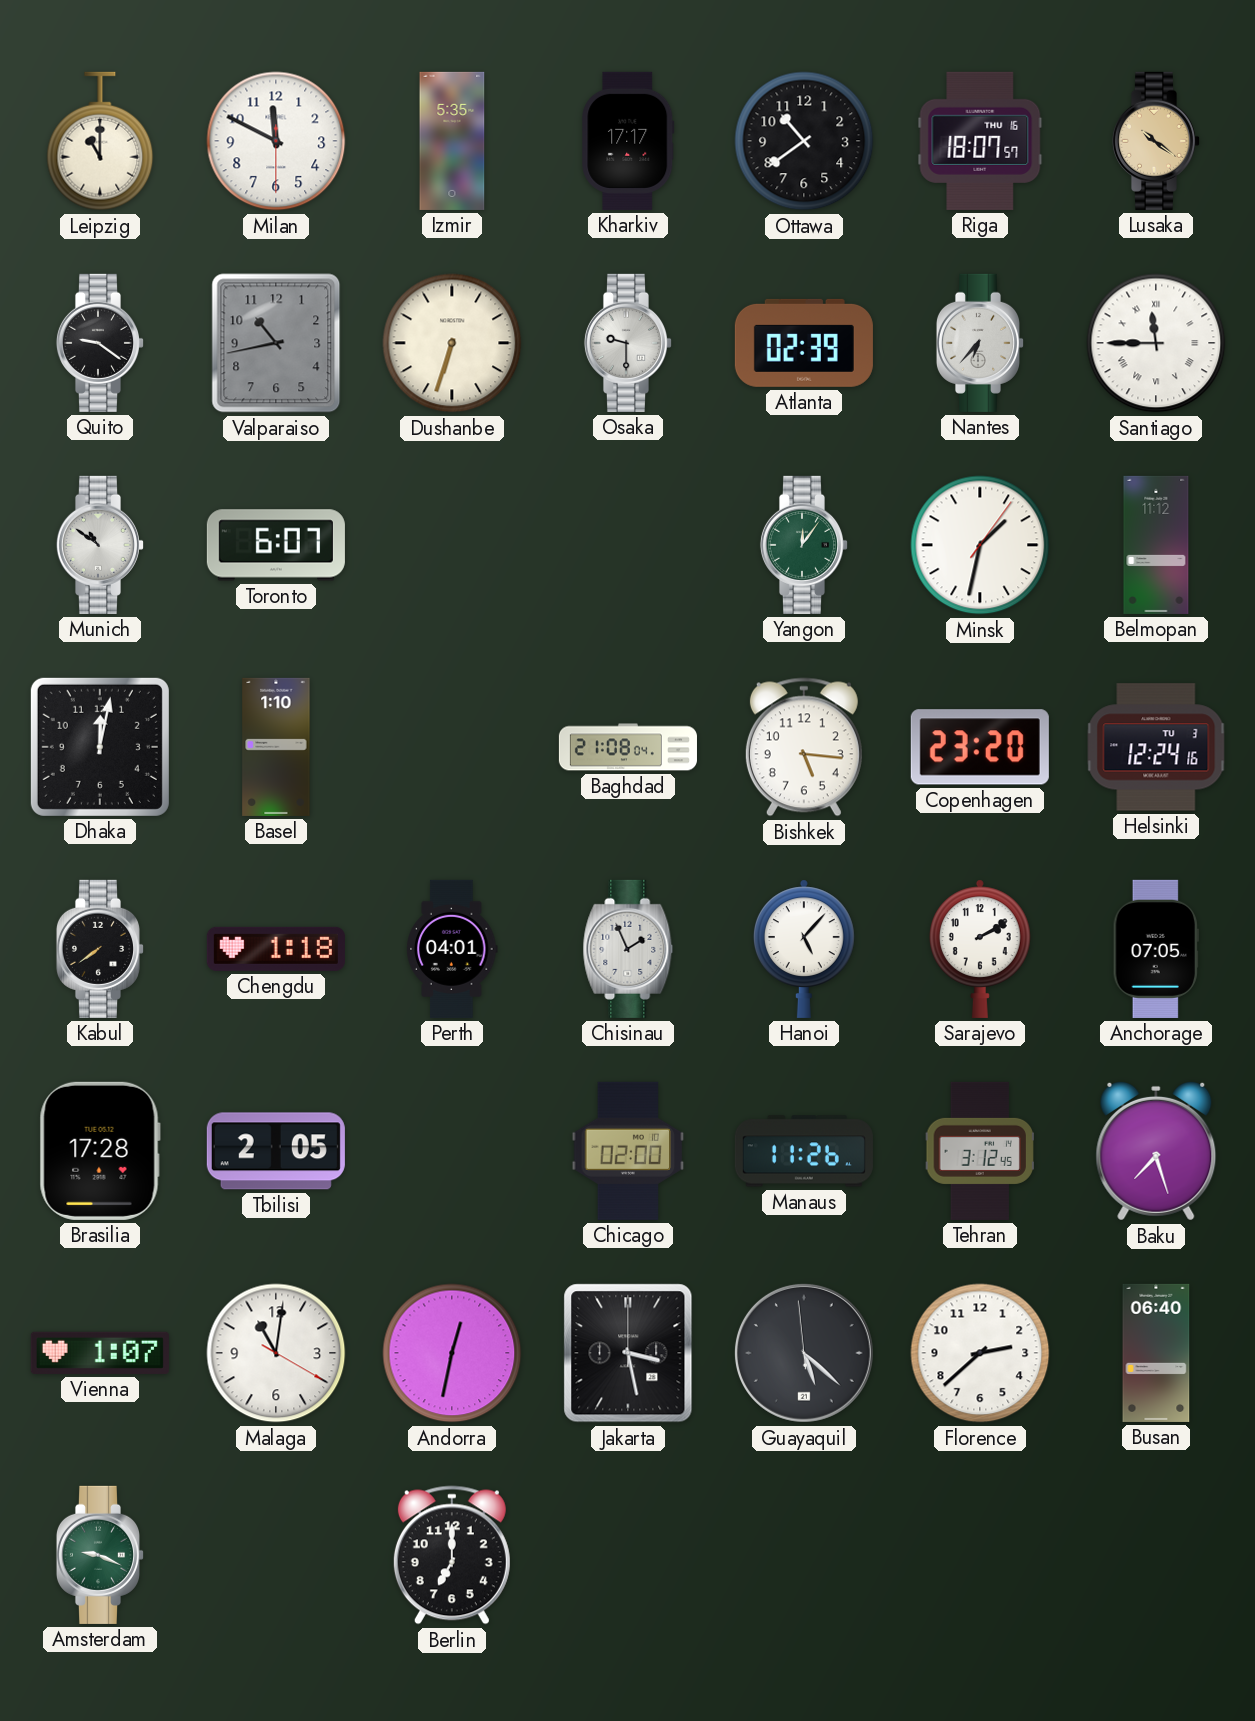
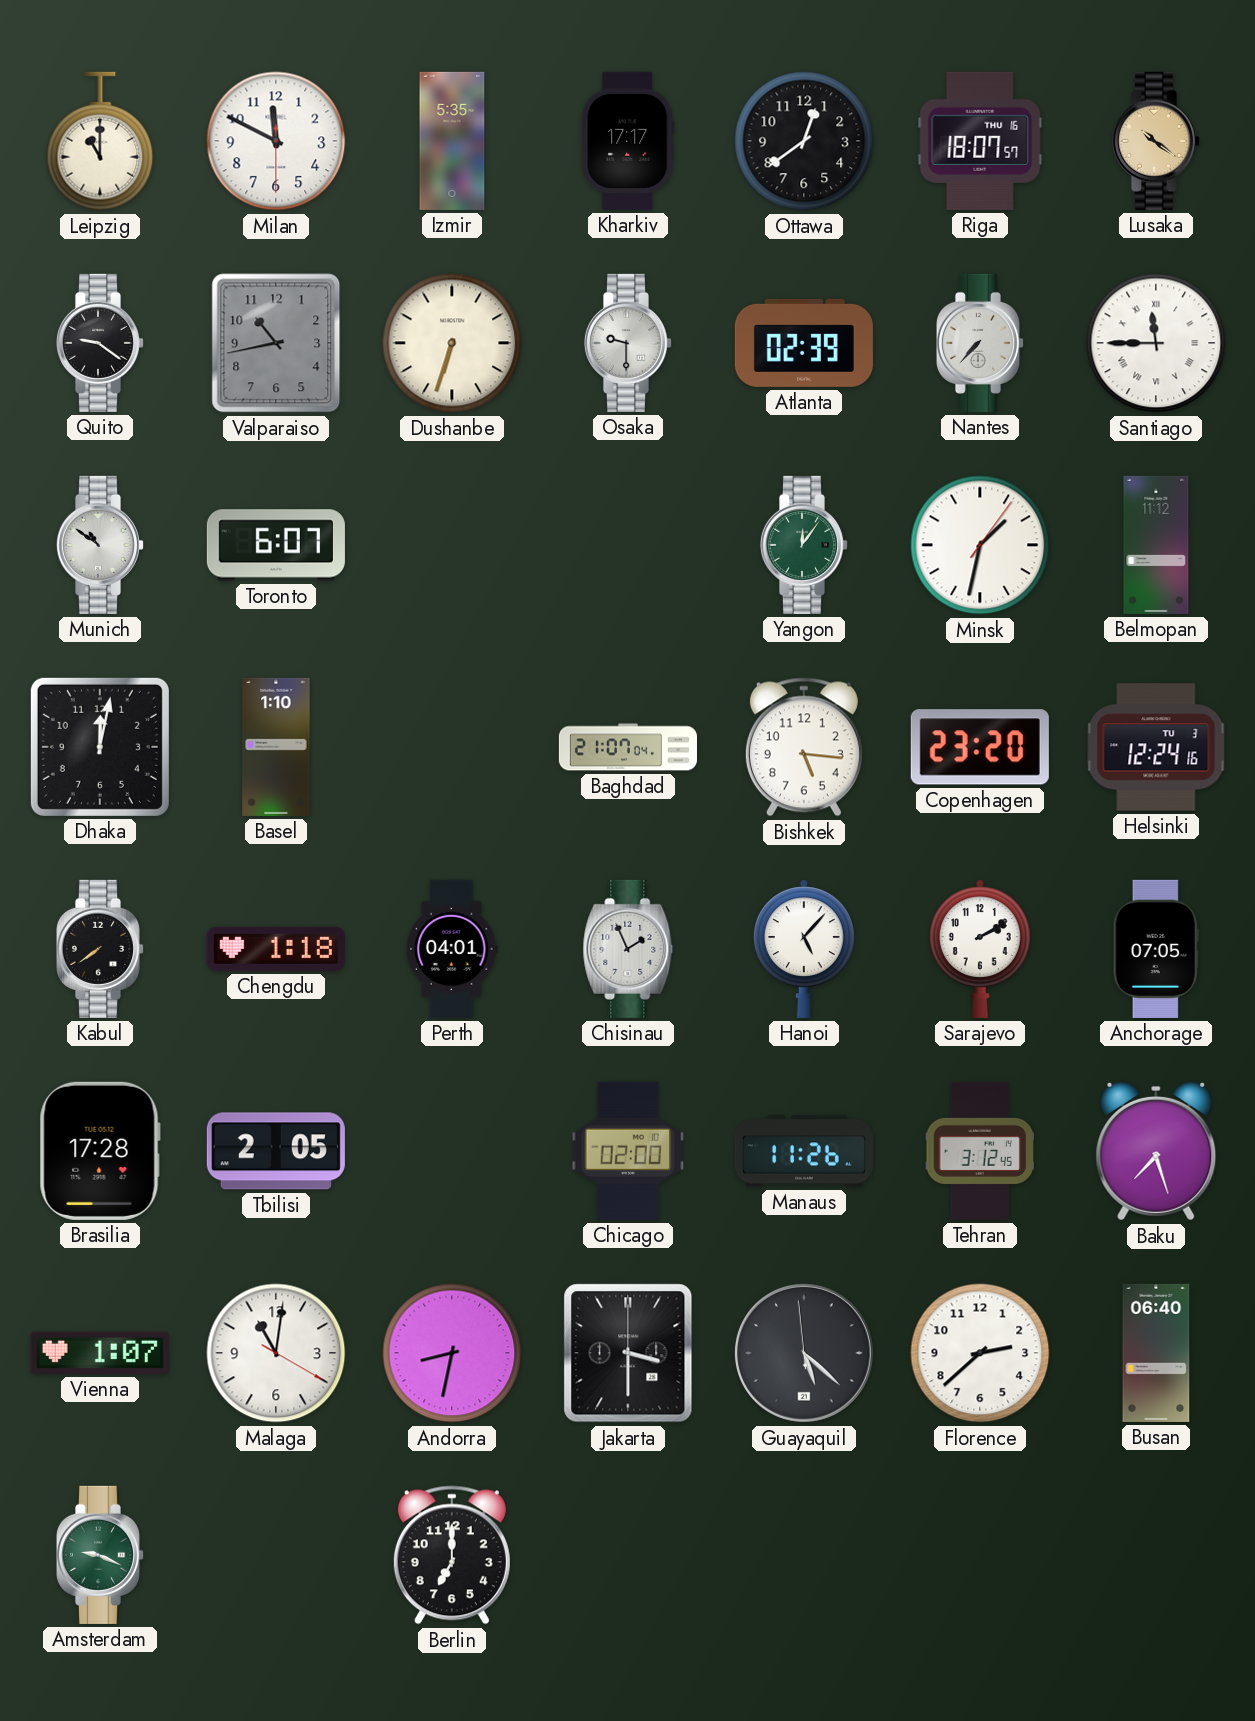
Ottawa: 10:39 -> 12:39 (804, 141)
Nantes: 6:37 -> 7:37 (979, 343)
Baghdad: 21:08 -> 21:07 (628, 747)
Andorra: 12:32 -> 8:32 (452, 1353)
Jakarta: 3:28 -> 3:30 (628, 1353)
